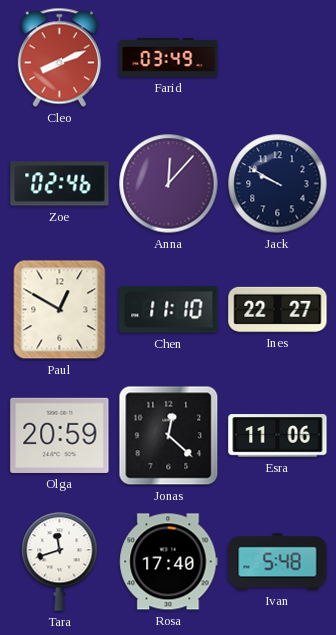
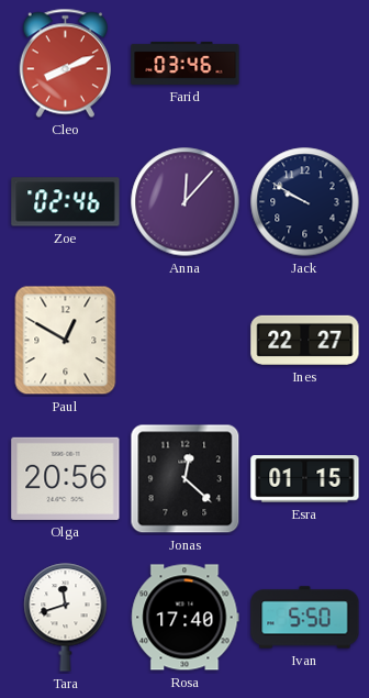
Farid: 03:49 -> 03:46 (186, 63)
Chen: 11:10 -> none (169, 310)
Olga: 20:59 -> 20:56 (66, 478)
Esra: 11:06 -> 01:15 (305, 479)
Ivan: 5:48 -> 5:50 (305, 618)
